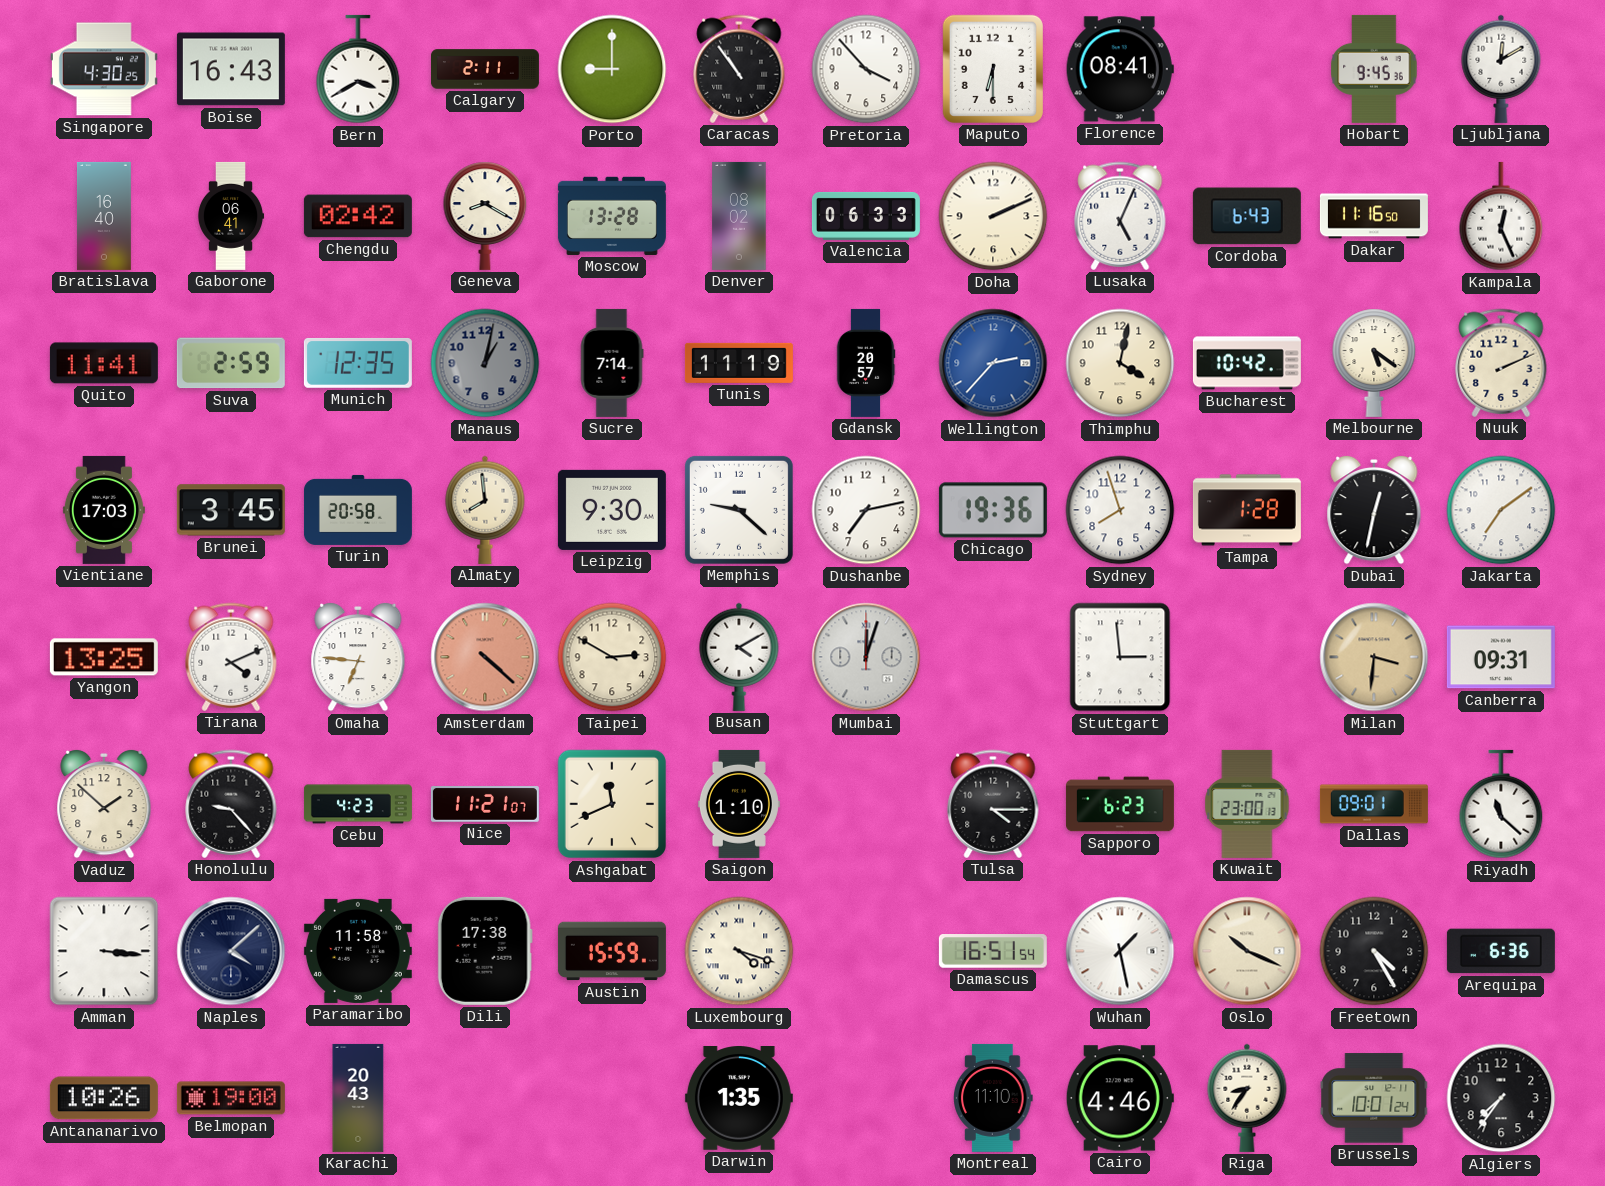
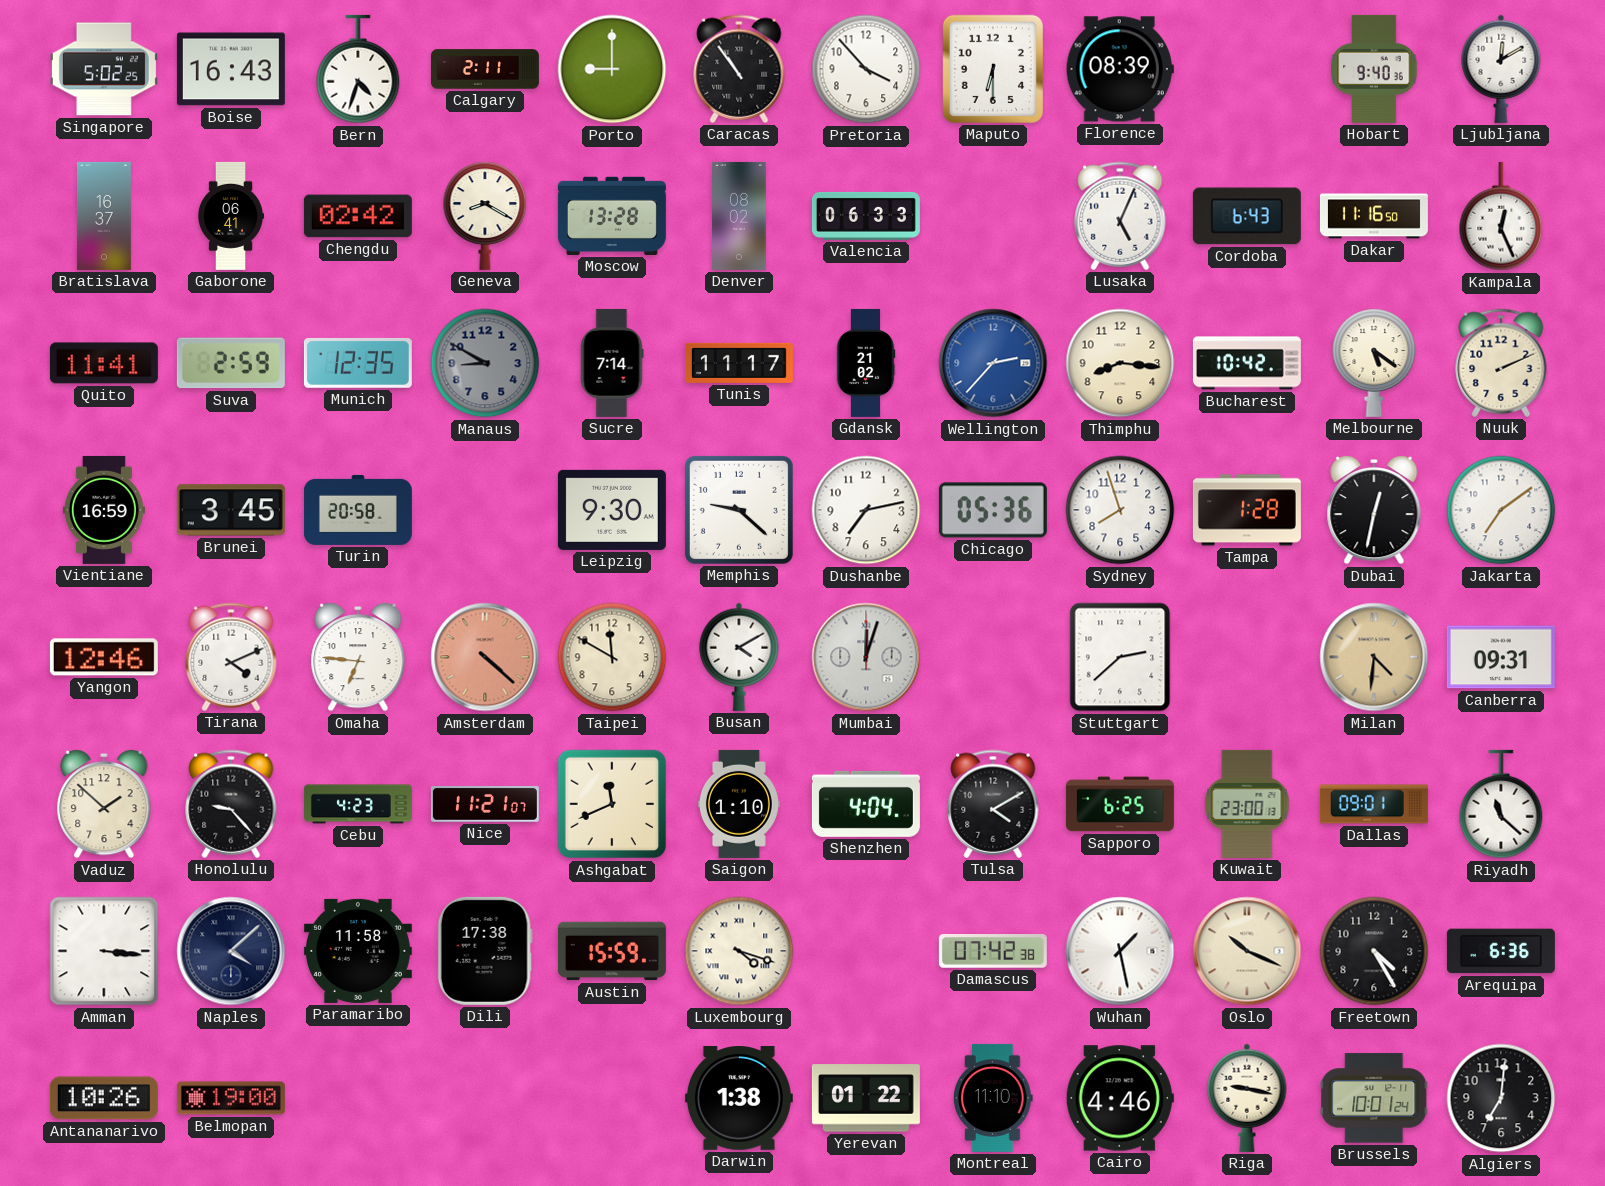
Singapore: 4:30 -> 5:02 (104, 69)
Bern: 3:40 -> 4:33 (358, 69)
Florence: 08:41 -> 08:39 (1120, 69)
Hobart: 9:45 -> 9:40 (1374, 69)
Bratislava: 16:40 -> 16:37 (104, 216)
Doha: 2:11 -> none (993, 216)
Manaus: 1:02 -> 8:50 (485, 363)
Tunis: 11:19 -> 11:17 (739, 363)
Gdansk: 20:57 -> 21:02 (866, 363)
Thimphu: 4:02 -> 8:16 (1120, 363)
Vientiane: 17:03 -> 16:59 (104, 510)
Almaty: 7:59 -> none (485, 510)
Chicago: 19:36 -> 05:36 (993, 510)
Yangon: 13:25 -> 12:46 (104, 657)
Taipei: 2:50 -> 11:50 (612, 657)
Stuttgart: 2:59 -> 2:38 (1120, 657)
Milan: 3:31 -> 4:31 (1374, 657)
Shenzhen: none -> 4:04 (866, 804)
Tulsa: 4:15 -> 4:10 (993, 804)
Sapporo: 6:23 -> 6:25 (1120, 804)
Damascus: 16:51 -> 07:42 (993, 952)
Karachi: 20:43 -> none (358, 1098)
Darwin: 1:35 -> 1:38 (739, 1099)
Yerevan: none -> 01:22 (866, 1098)
Riga: 8:36 -> 9:17 (1247, 1098)
Algiers: 7:36 -> 7:01 (1501, 1098)
